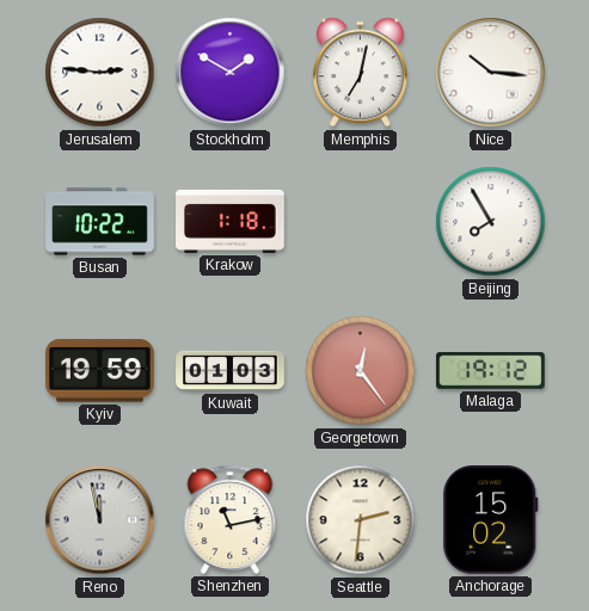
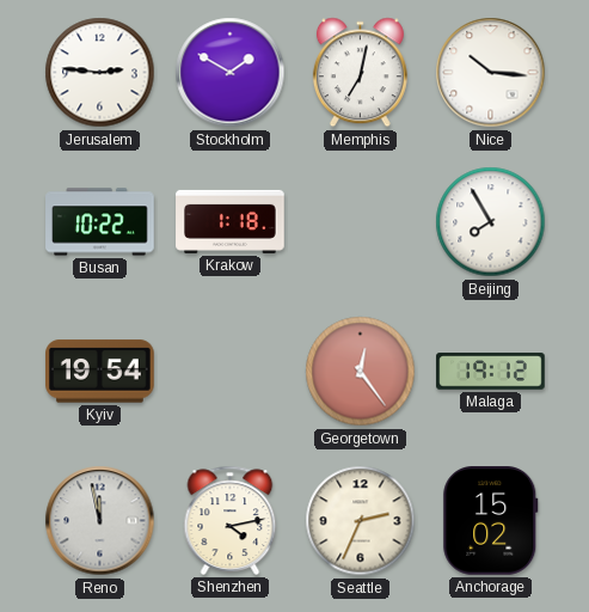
Kyiv: 19:59 -> 19:54 (100, 372)
Kuwait: 01:03 -> none (231, 371)
Shenzhen: 11:13 -> 4:13 (231, 520)
Seattle: 2:31 -> 2:34 (361, 521)
